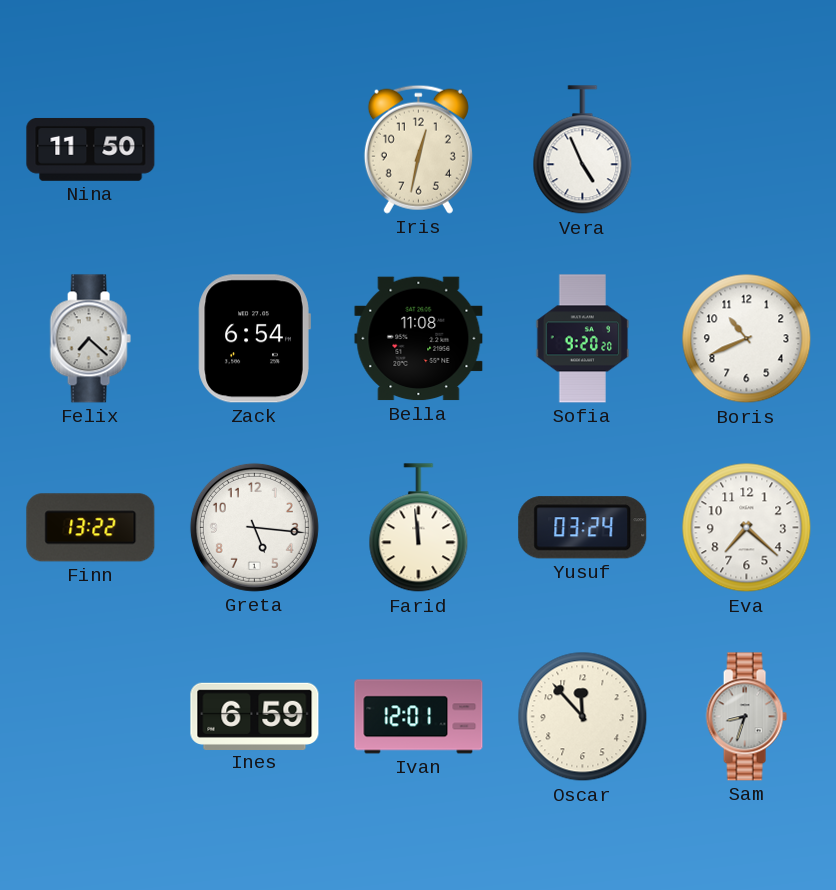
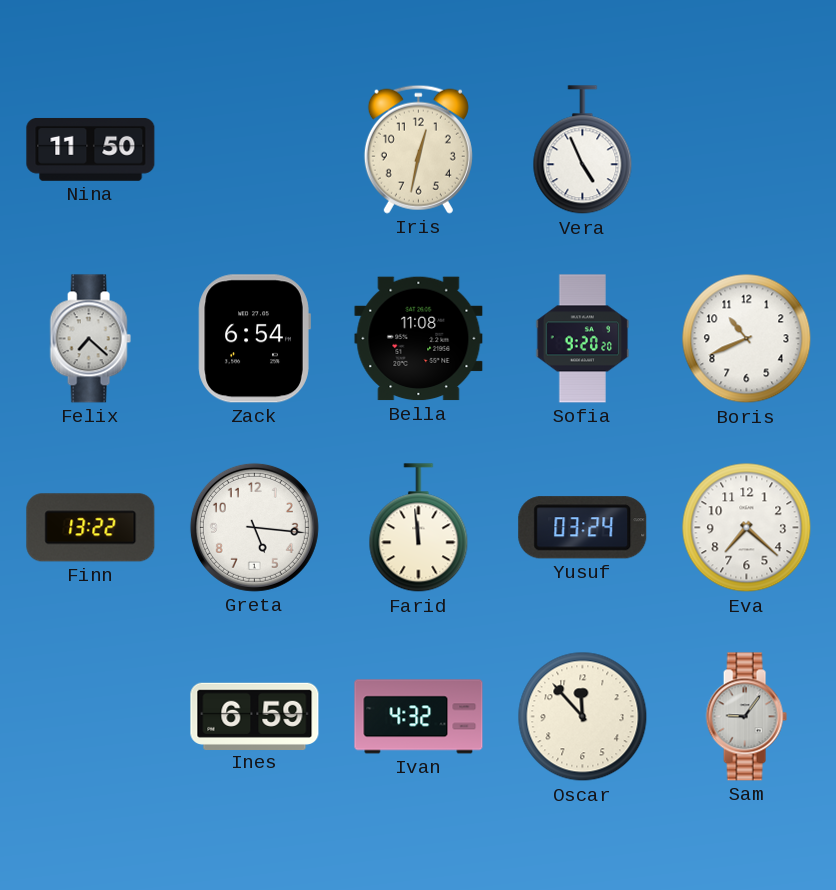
Ivan: 12:01 -> 4:32 (419, 717)
Sam: 8:33 -> 9:06 (746, 717)
